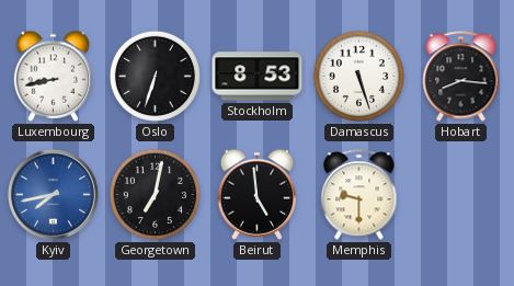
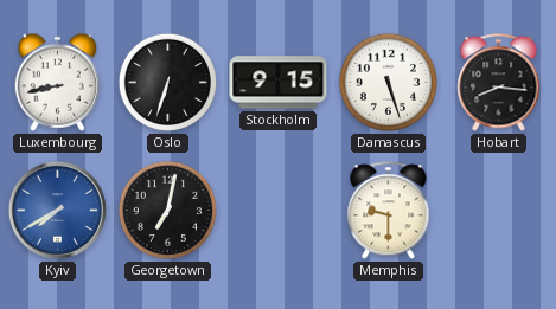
Stockholm: 8:53 -> 9:15 (279, 83)
Kyiv: 7:43 -> 7:40 (57, 210)
Beirut: 4:59 -> none (258, 194)
